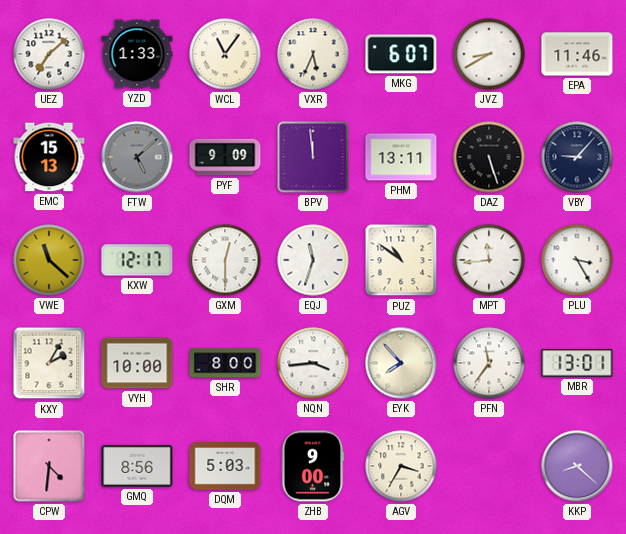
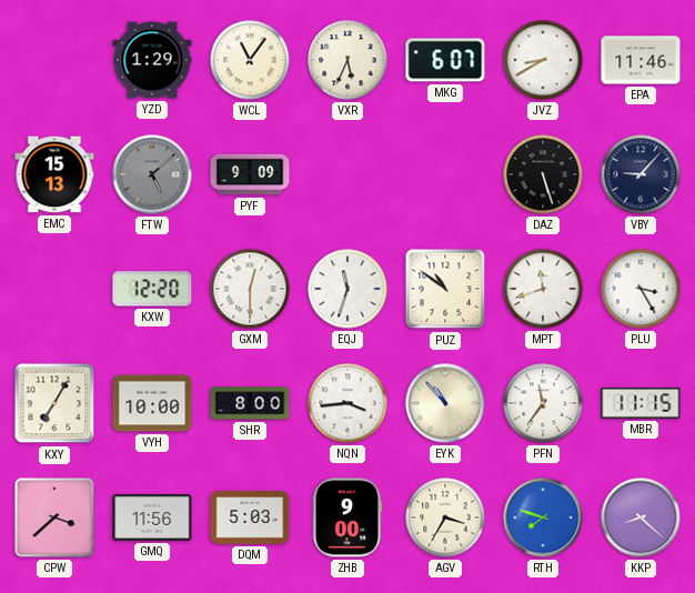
UEZ: 7:08 -> none (49, 54)
YZD: 1:33 -> 1:29 (152, 60)
BPV: 11:59 -> none (313, 157)
PHM: 13:11 -> none (401, 157)
VWE: 11:22 -> none (49, 260)
KXW: 12:17 -> 12:20 (152, 289)
MPT: 11:44 -> 11:42 (543, 289)
KXY: 2:05 -> 7:05 (54, 403)
EYK: 7:53 -> 10:53 (445, 403)
MBR: 13:01 -> 11:15 (641, 403)
CPW: 4:31 -> 3:38 (54, 517)
GMQ: 8:56 -> 11:56 (152, 517)
RTH: none -> 7:48 (543, 517)
